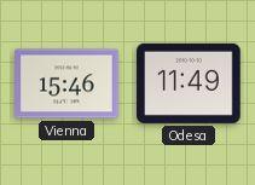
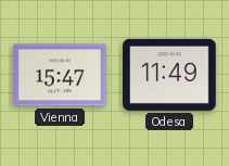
Vienna: 15:46 -> 15:47 (60, 75)
